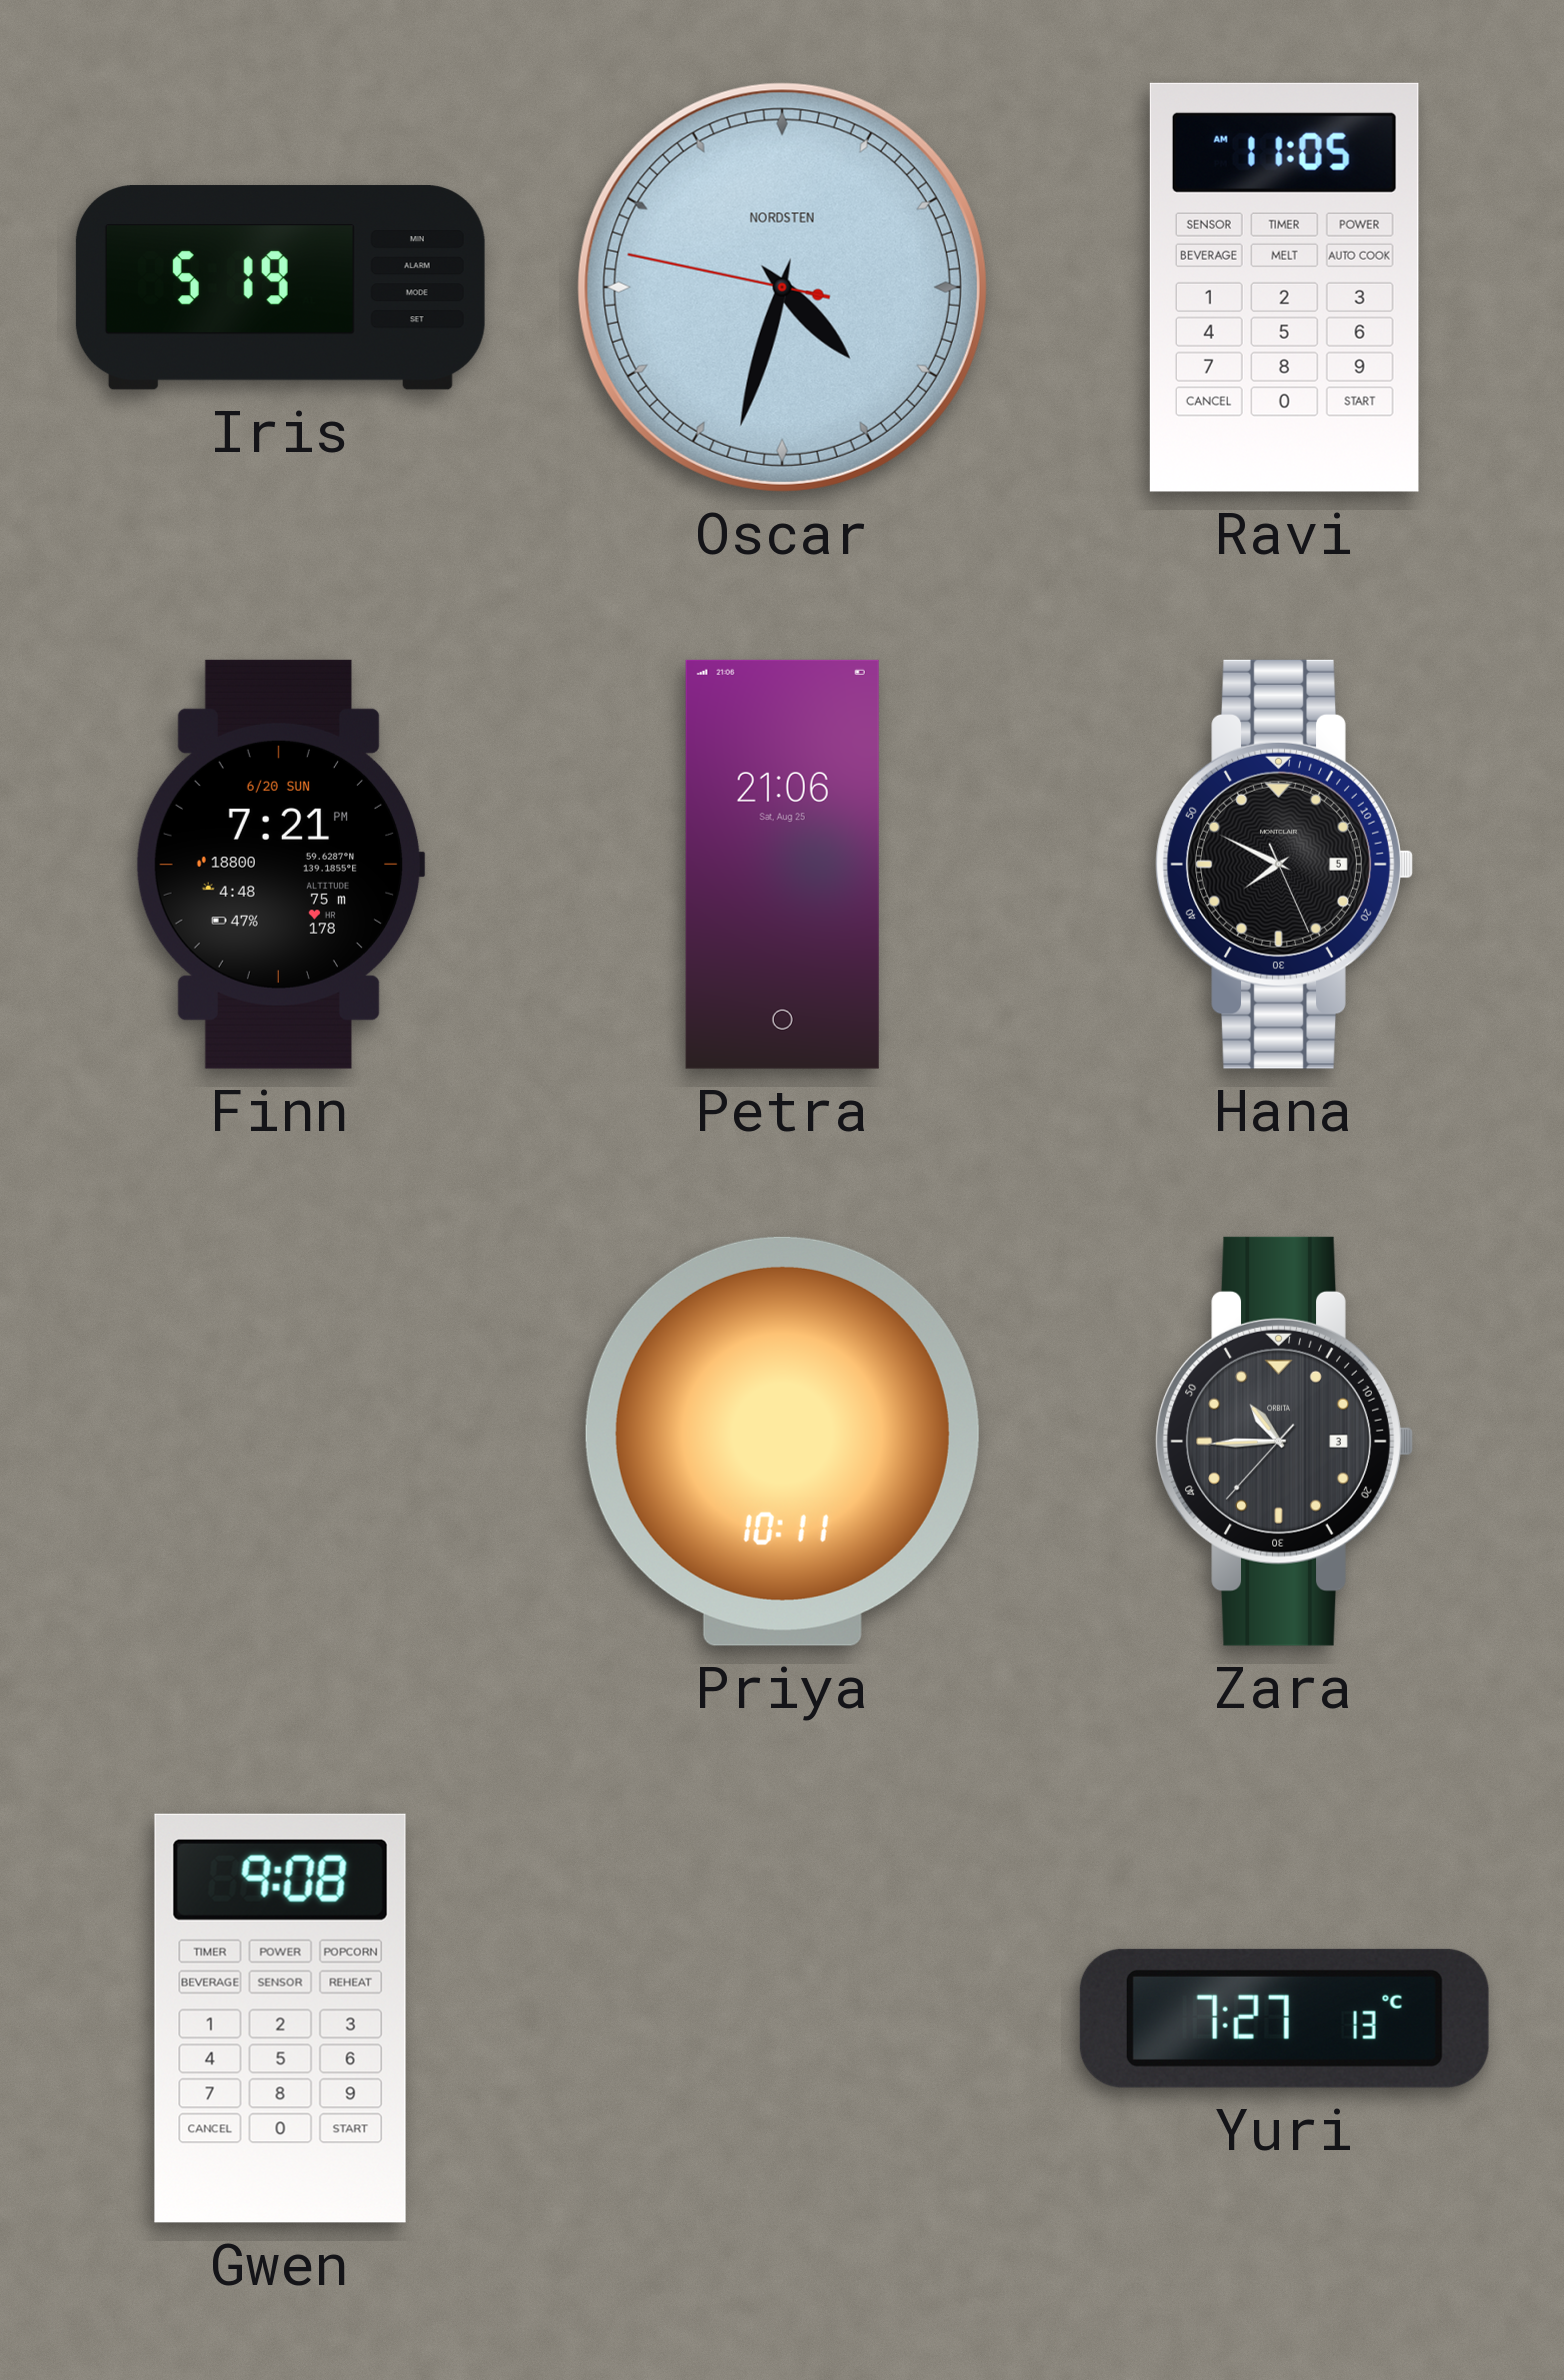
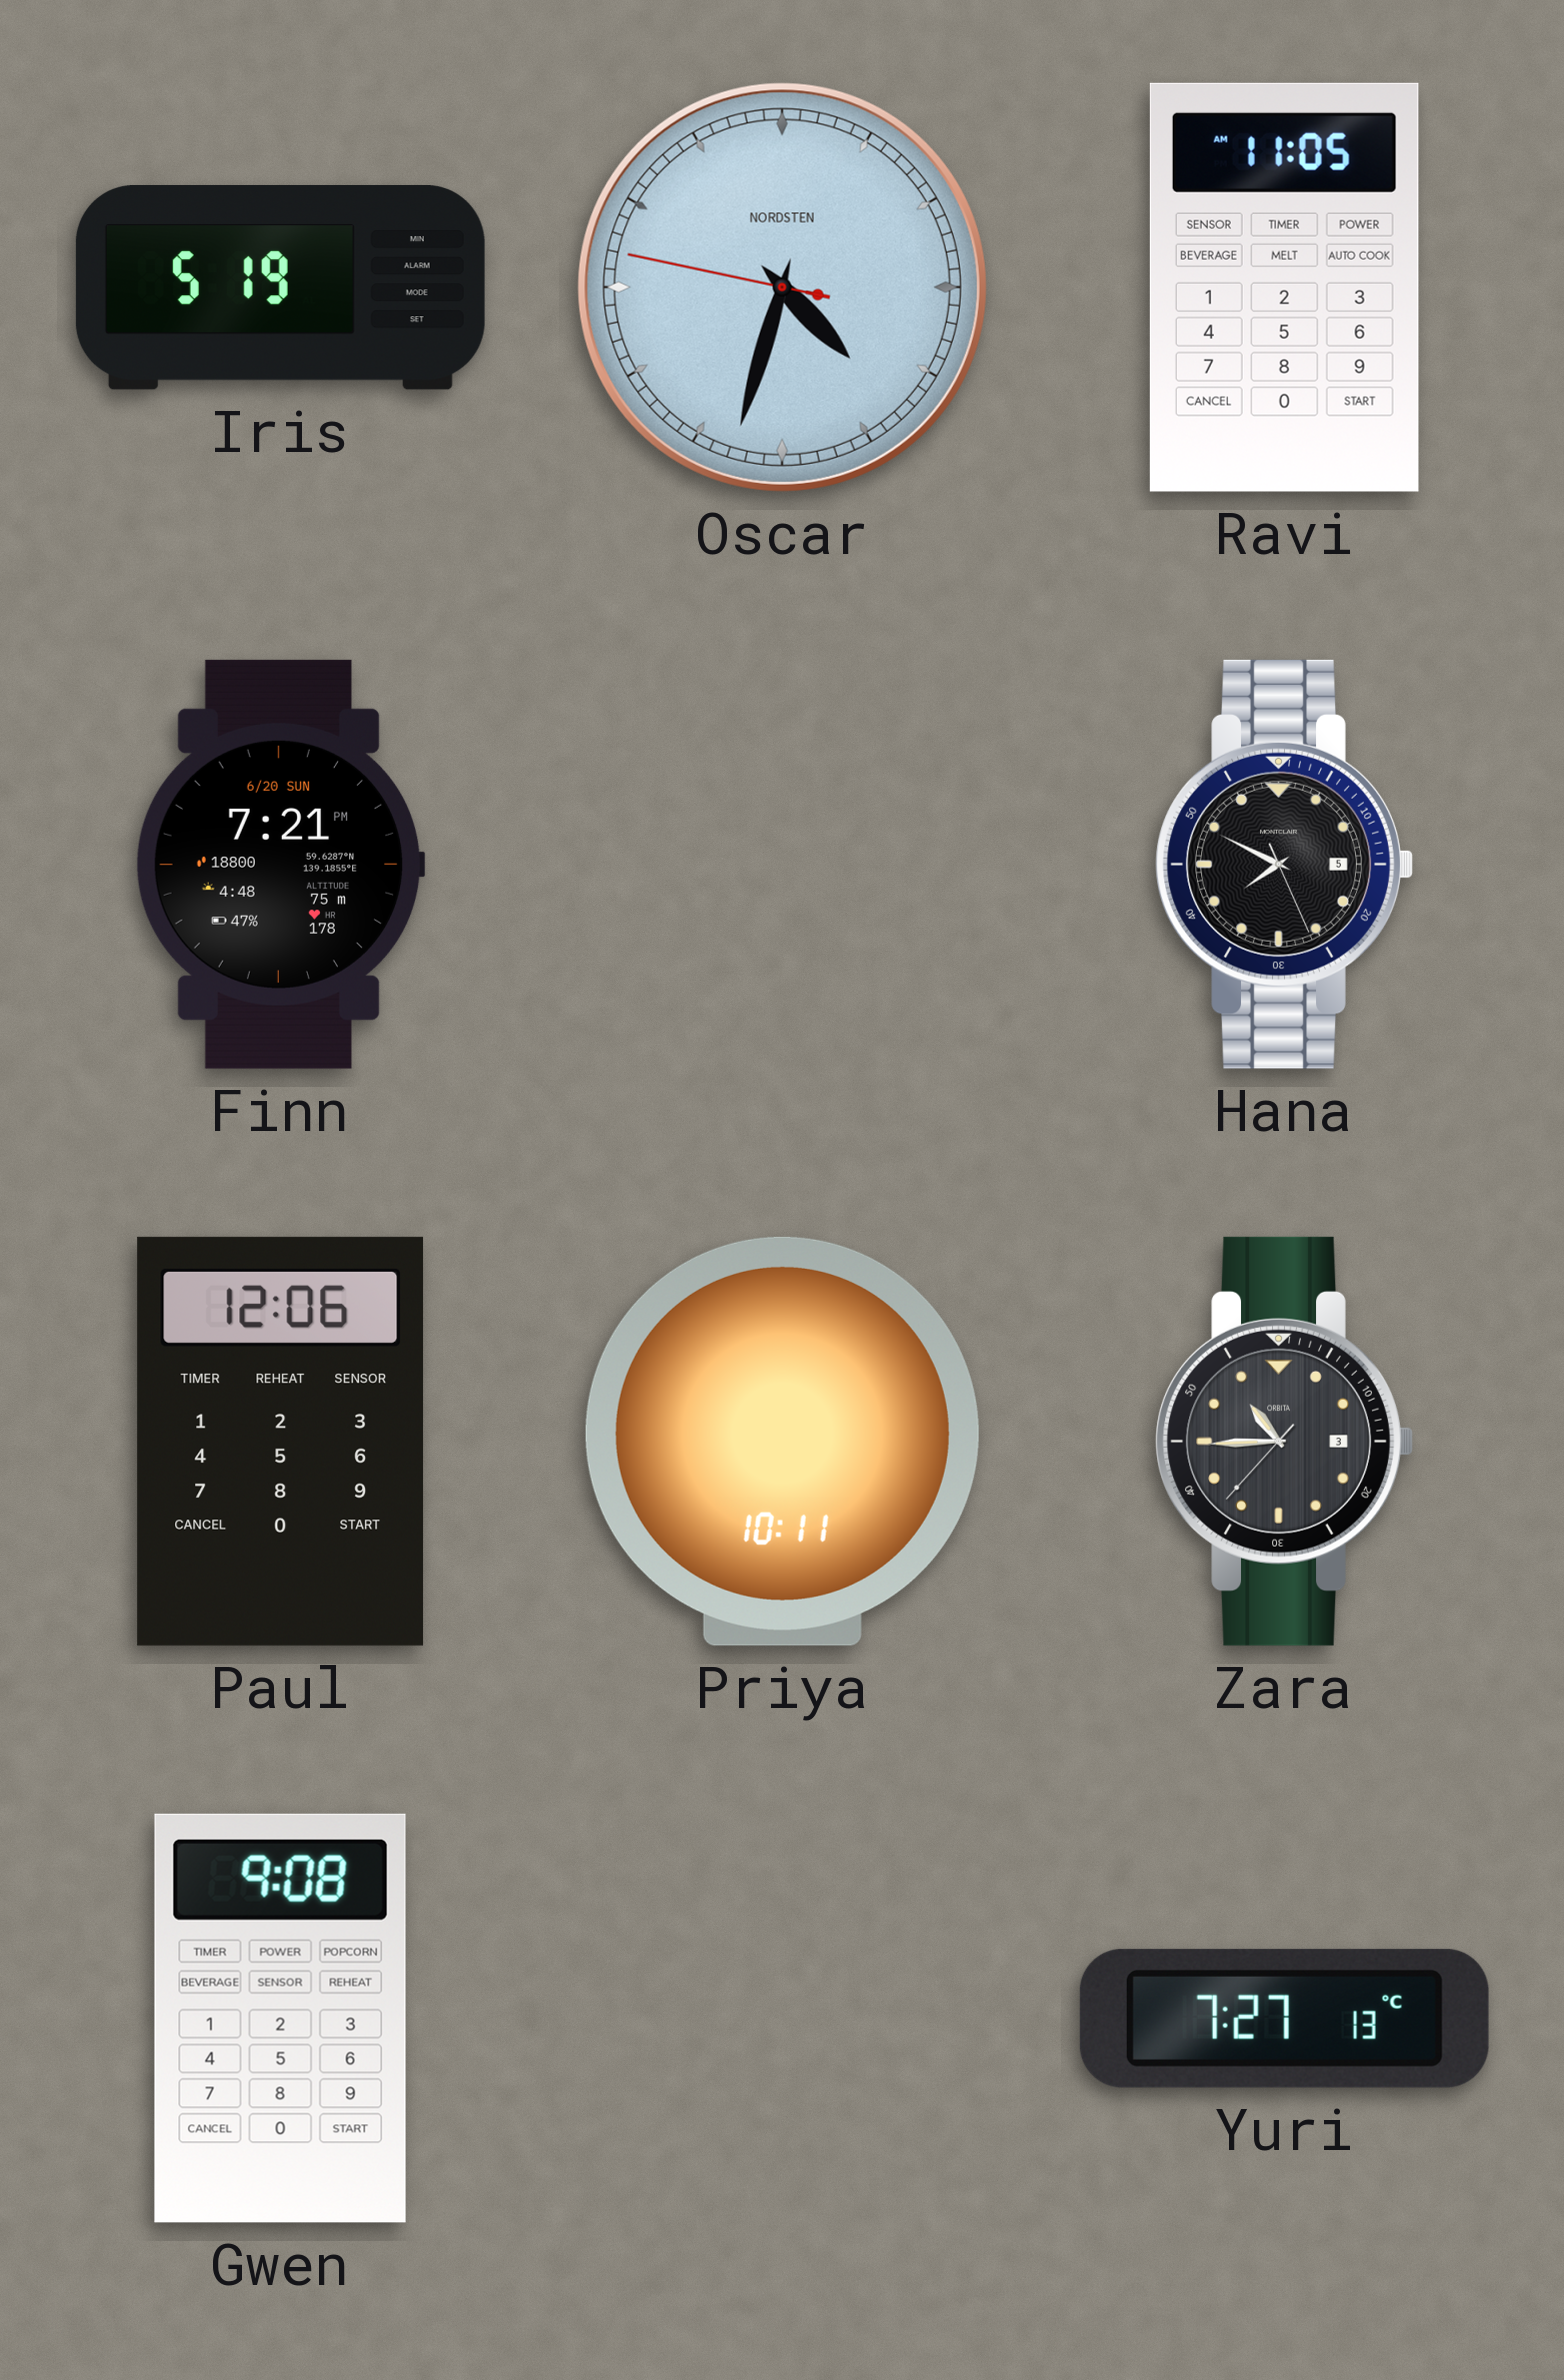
Petra: 21:06 -> none (782, 864)
Paul: none -> 12:06 (281, 1441)
